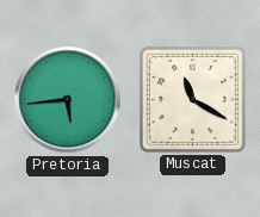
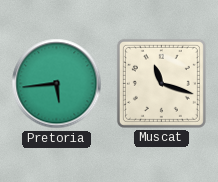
Muscat: 11:20 -> 11:18 (161, 83)
